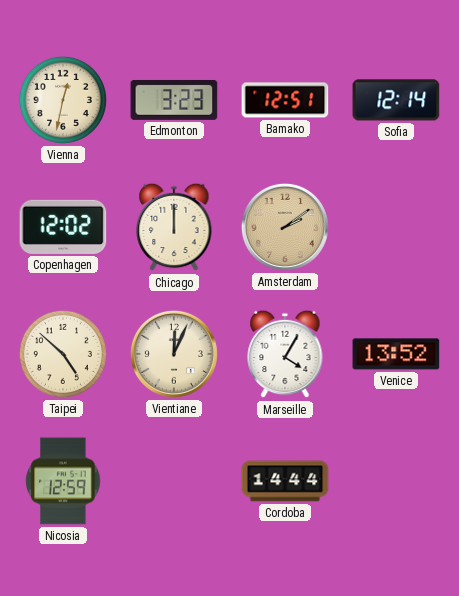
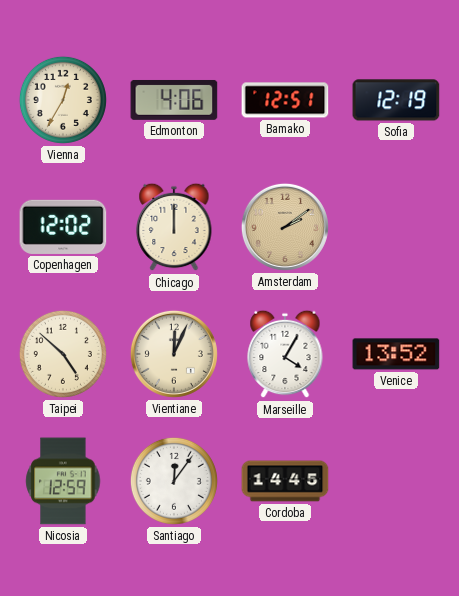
Vienna: 12:32 -> 12:35 (63, 100)
Edmonton: 3:23 -> 4:06 (174, 100)
Sofia: 12:14 -> 12:19 (396, 100)
Santiago: none -> 12:06 (174, 481)
Cordoba: 14:44 -> 14:45 (285, 481)
